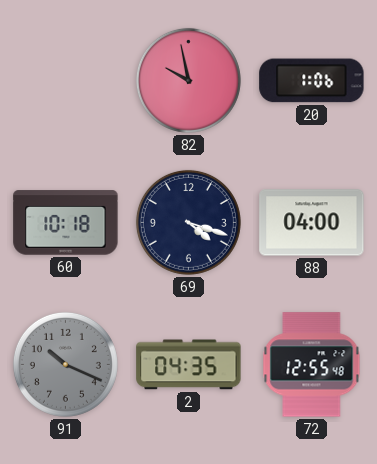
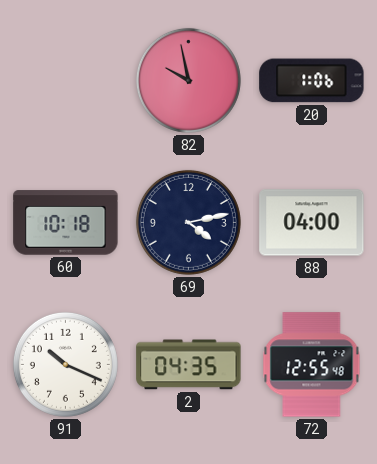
69: 4:18 -> 4:13 (188, 222)
91 dial: grey -> white (65, 364)
